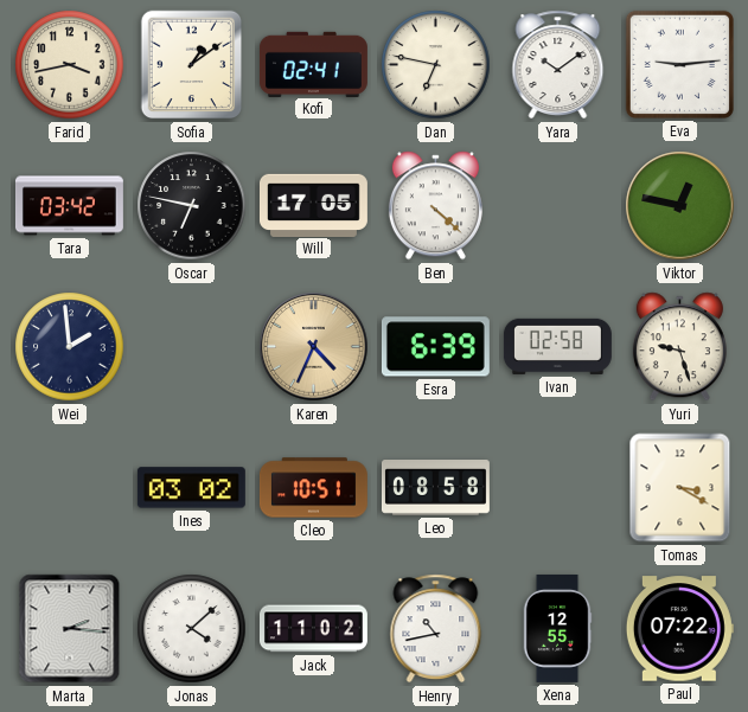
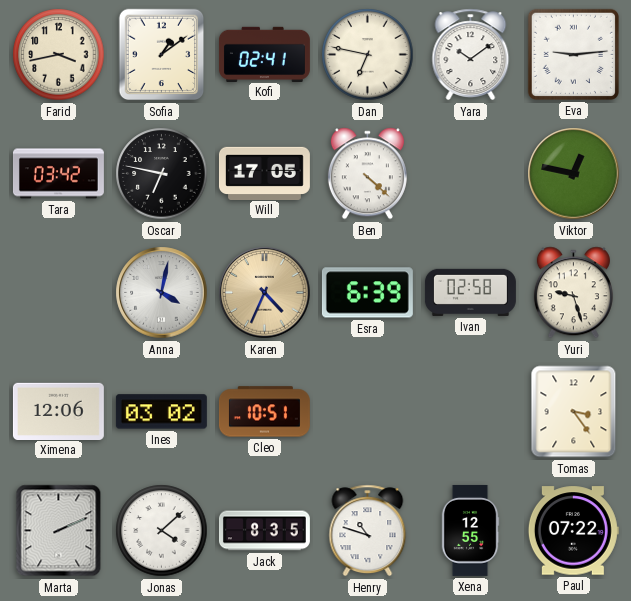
Wei: 1:59 -> none (70, 347)
Anna: none -> 4:02 (162, 293)
Ximena: none -> 12:06 (58, 411)
Leo: 08:58 -> none (435, 488)
Tomas: 3:20 -> 3:24 (574, 412)
Marta: 2:16 -> 2:11 (59, 531)
Jack: 11:02 -> 8:35 (264, 531)
Henry: 10:43 -> 10:48 (368, 531)
